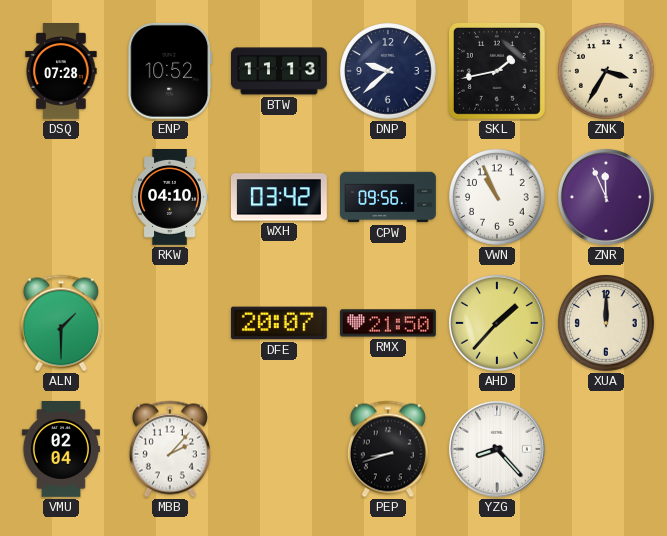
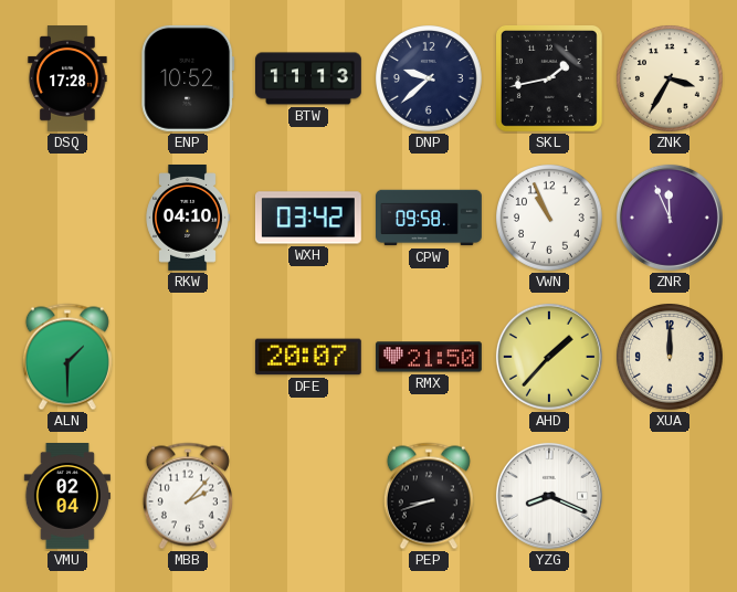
DSQ: 07:28 -> 17:28 (67, 80)
CPW: 09:56 -> 09:58 (430, 218)
YZG: 8:23 -> 8:19 (549, 496)
